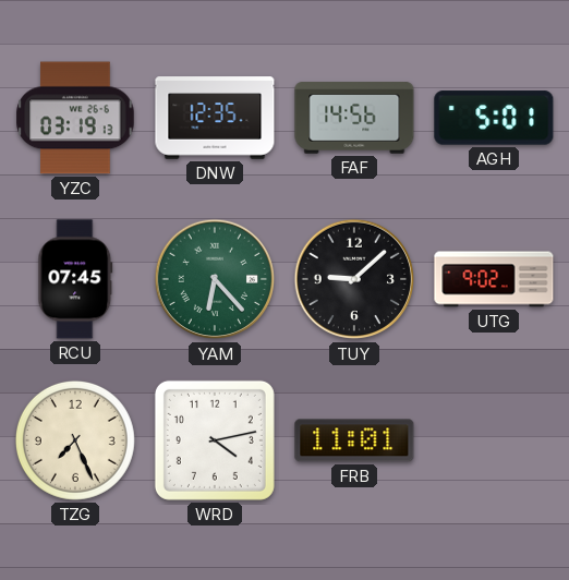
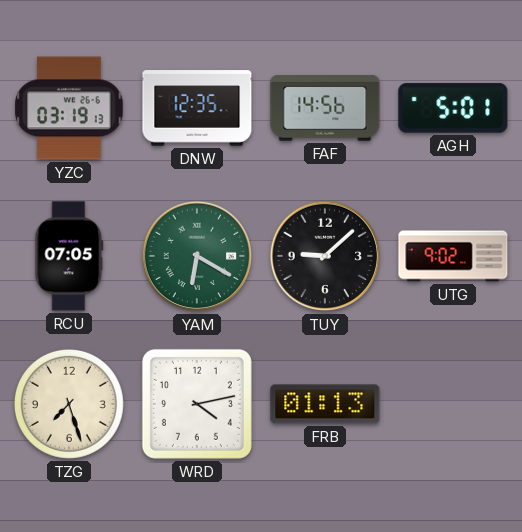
RCU: 07:45 -> 07:05 (69, 256)
YAM: 6:23 -> 6:20 (197, 256)
TZG: 7:26 -> 7:27 (69, 404)
FRB: 11:01 -> 01:13 (325, 404)
